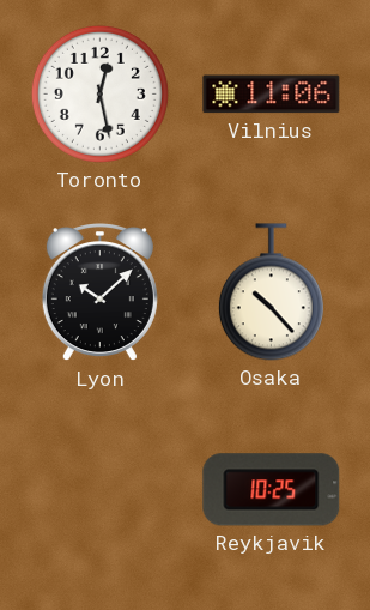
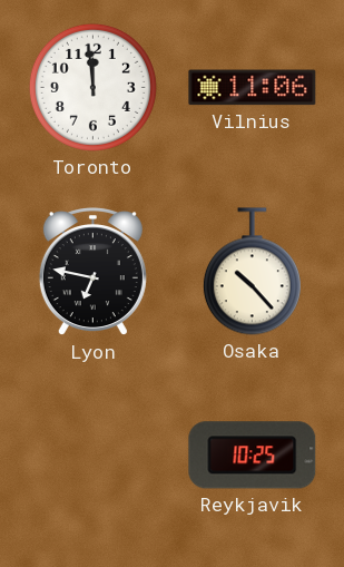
Toronto: 12:28 -> 11:59 (92, 87)
Lyon: 10:08 -> 6:47 (92, 273)
